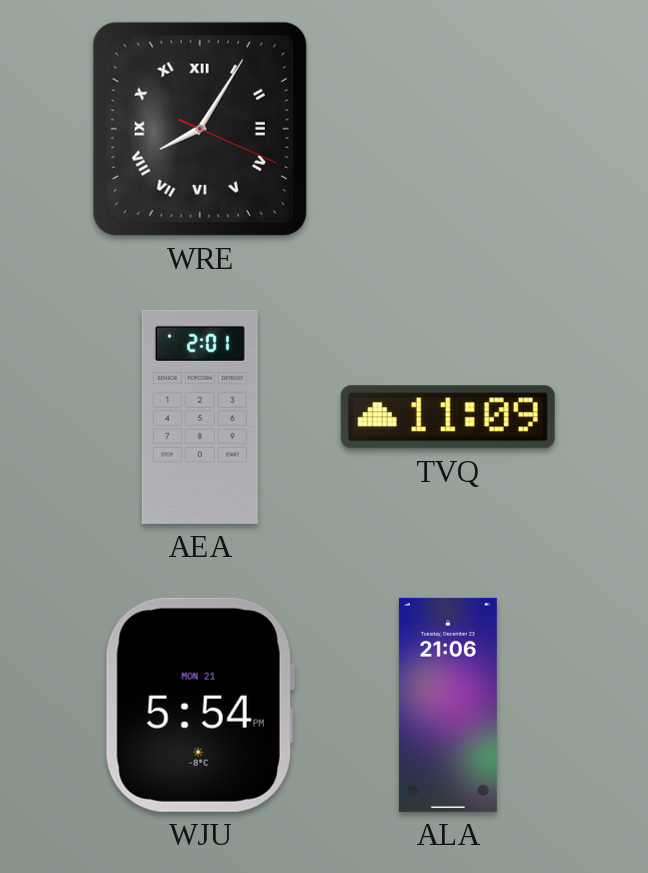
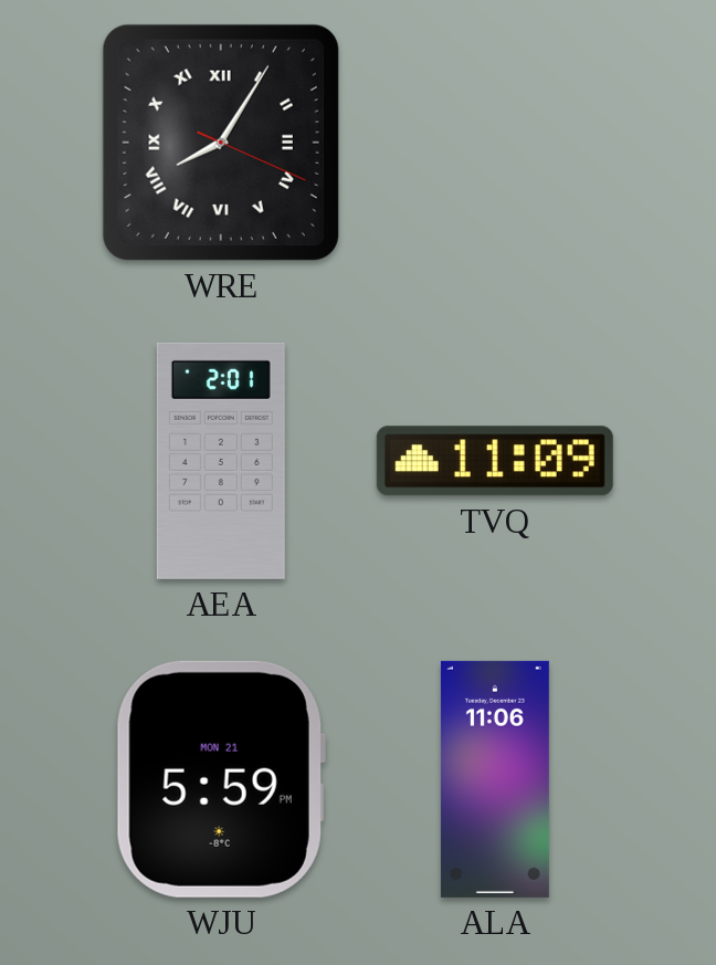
WJU: 5:54 -> 5:59 (221, 779)
ALA: 21:06 -> 11:06 (495, 779)
